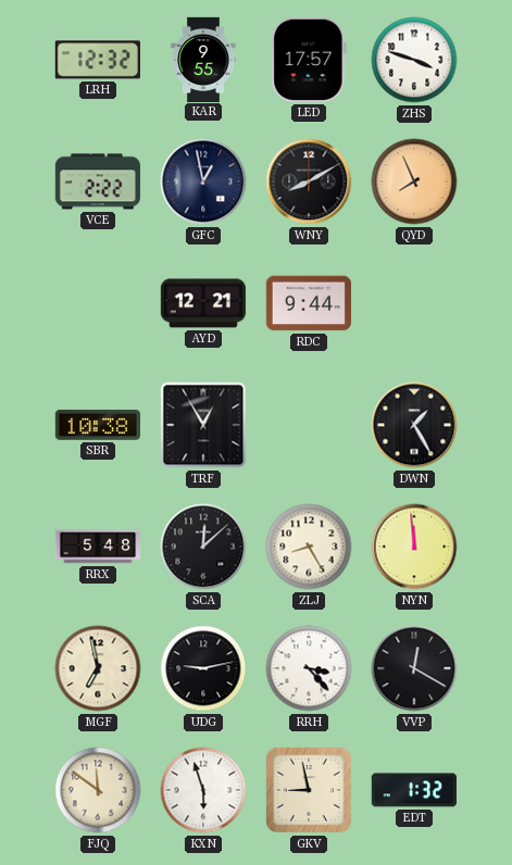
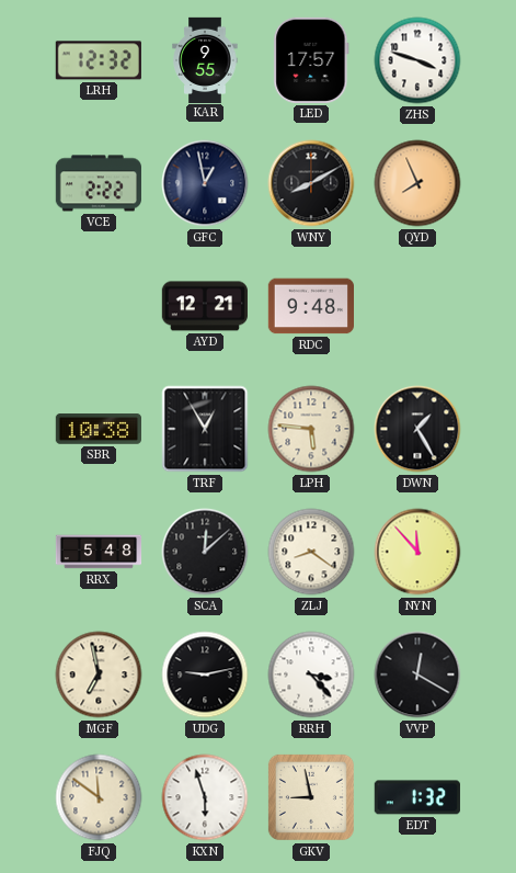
RDC: 9:44 -> 9:48 (310, 306)
LPH: none -> 5:46 (311, 429)
ZLJ: 8:25 -> 8:21 (311, 552)
NYN: 11:59 -> 11:53 (417, 552)
